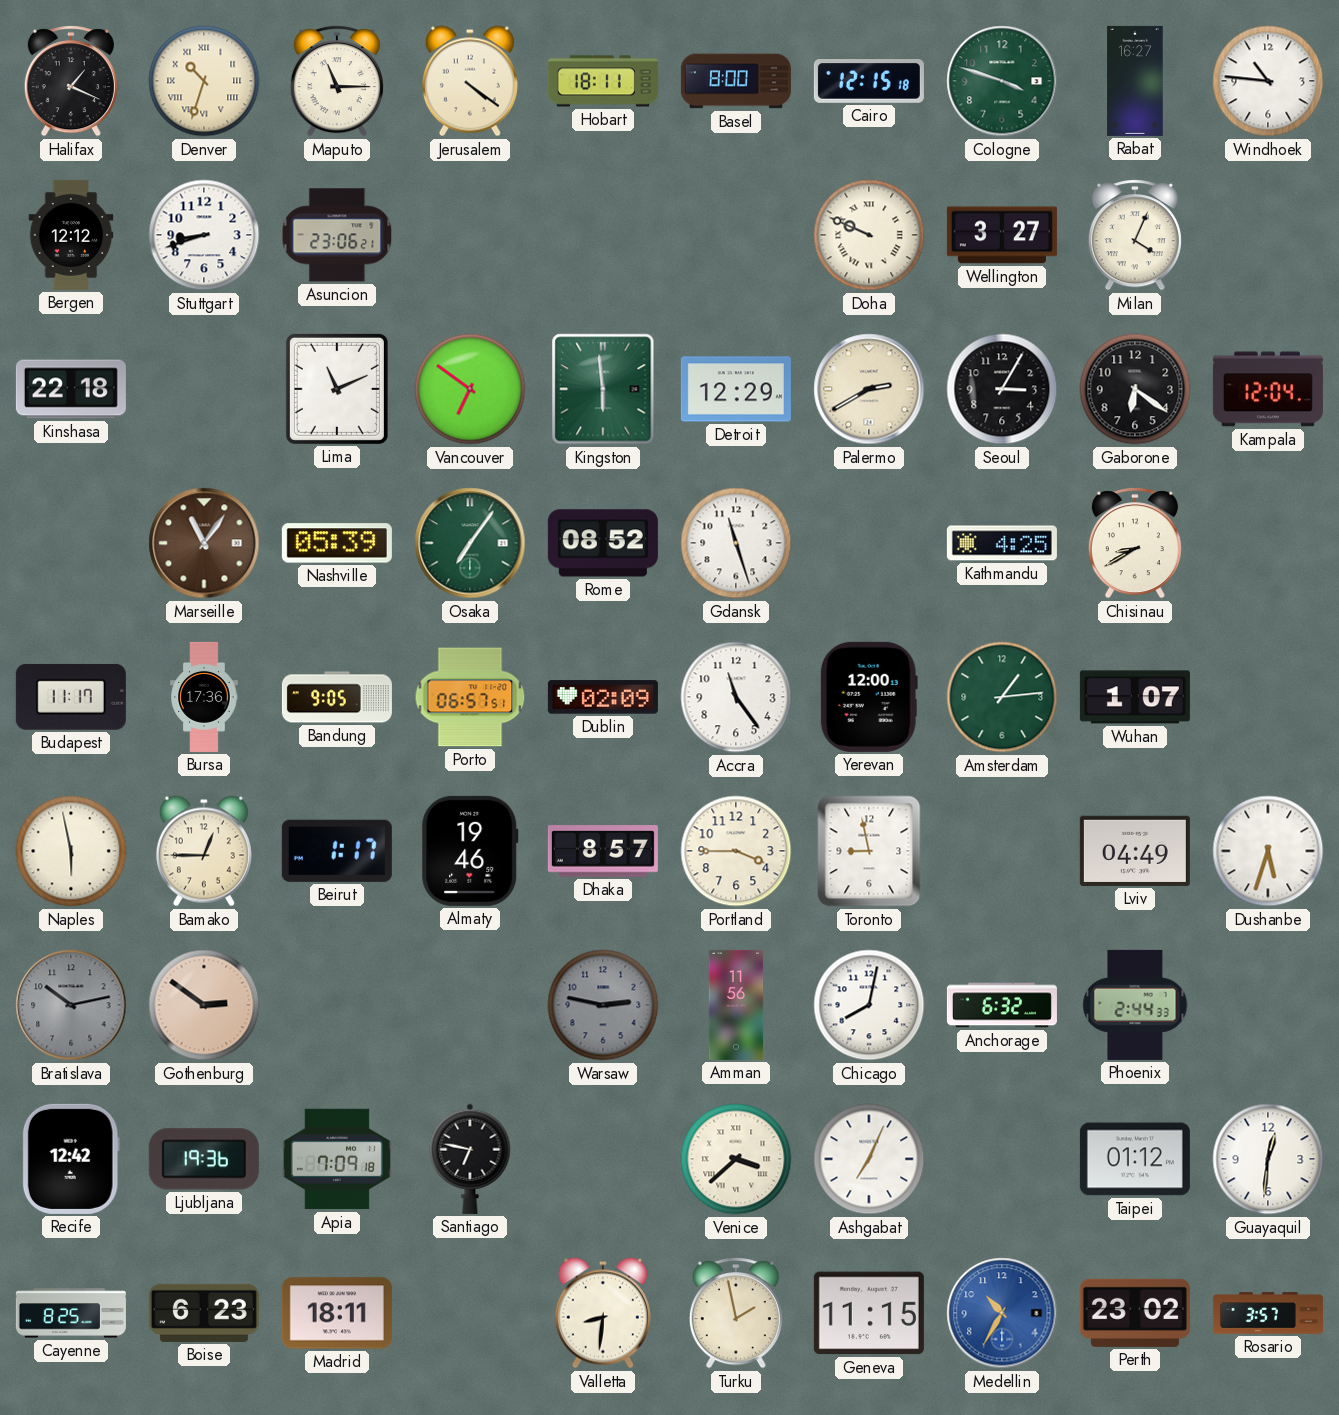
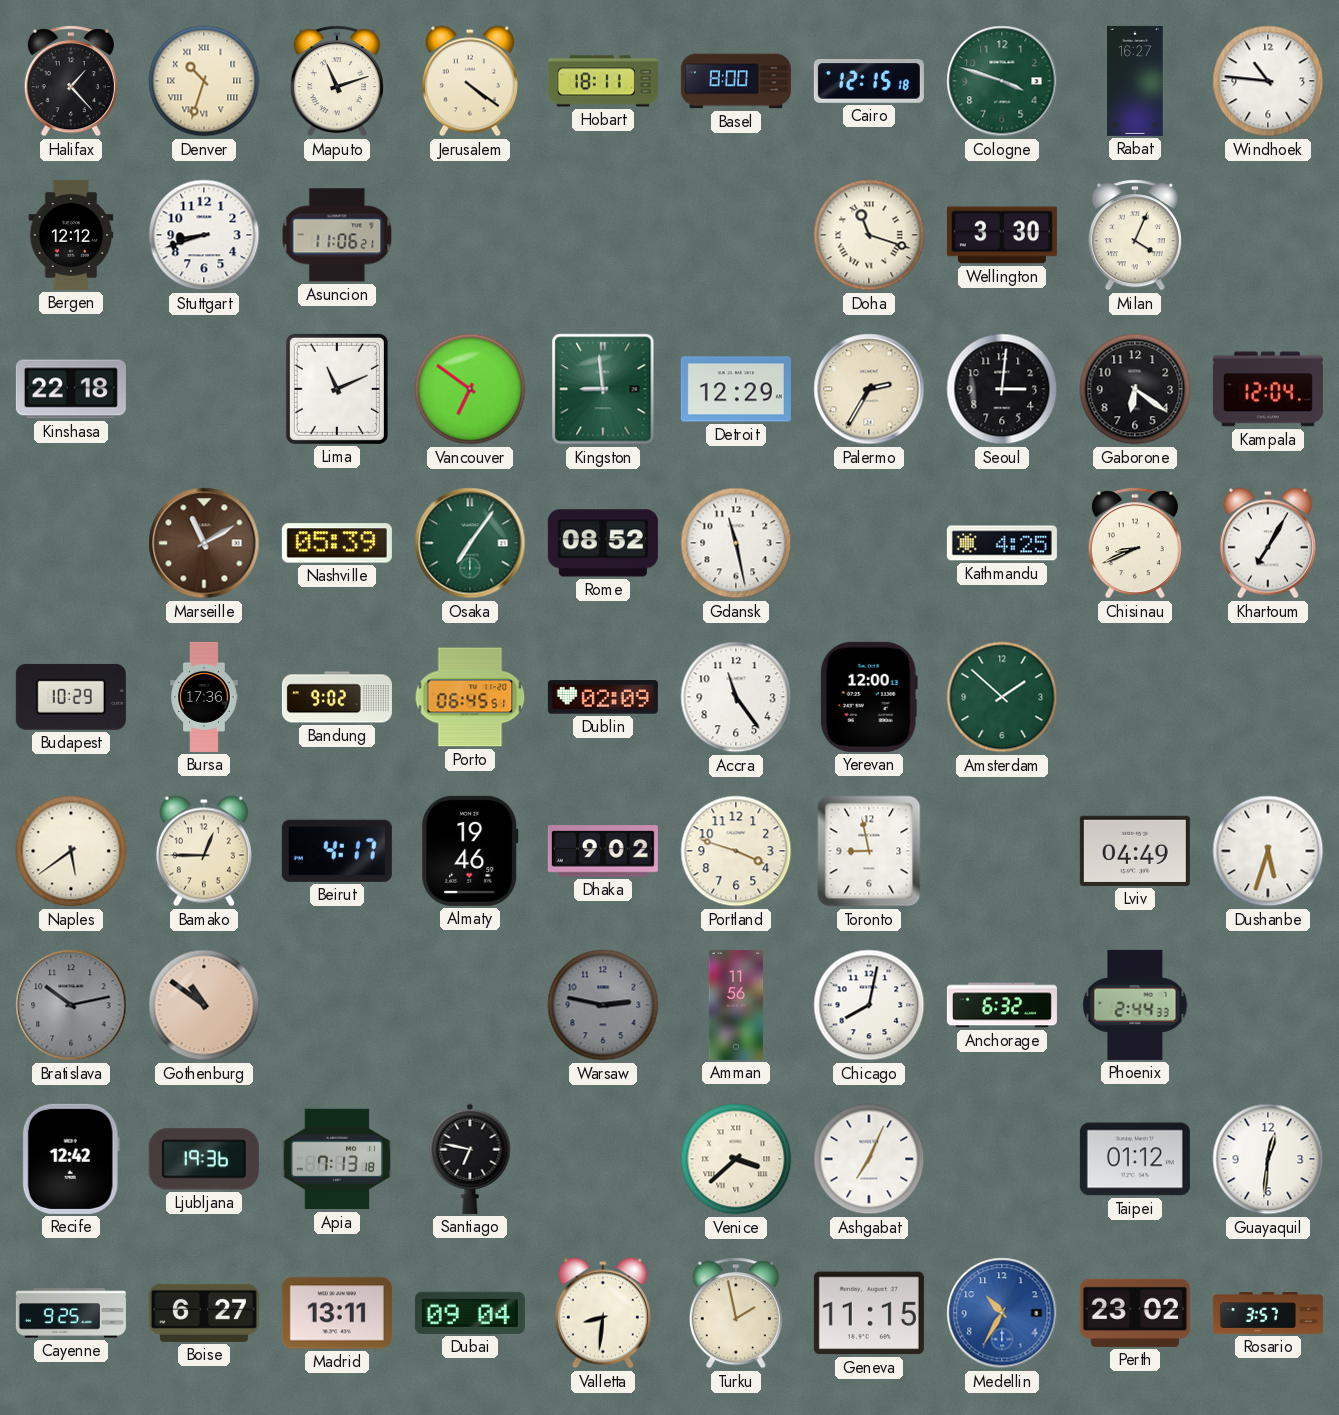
Halifax: 1:19 -> 1:23 (71, 81)
Maputo: 11:15 -> 11:12 (337, 81)
Asuncion: 23:06 -> 11:06 (337, 235)
Doha: 9:49 -> 11:18 (869, 235)
Wellington: 3:27 -> 3:30 (1002, 235)
Kingston: 5:59 -> 8:59 (603, 389)
Palermo: 2:40 -> 2:35 (869, 389)
Seoul: 3:05 -> 3:01 (1002, 389)
Marseille: 11:06 -> 11:10 (204, 543)
Gdansk: 11:27 -> 11:28 (736, 543)
Chisinau: 8:40 -> 8:41 (1135, 543)
Khartoum: none -> 7:05 (1268, 543)
Budapest: 11:17 -> 10:29 (71, 697)
Bandung: 9:05 -> 9:02 (337, 697)
Porto: 06:57 -> 06:45 (470, 697)
Amsterdam: 1:14 -> 1:52 (1002, 697)
Wuhan: 1:07 -> none (1135, 697)
Naples: 5:58 -> 5:39 (71, 851)
Beirut: 1:17 -> 4:17 (337, 851)
Dhaka: 8:57 -> 9:02 (603, 851)
Portland: 3:45 -> 3:48 (736, 851)
Gothenburg: 2:51 -> 10:51 (204, 1005)
Apia: 7:09 -> 7:13 (337, 1159)
Cayenne: 8:25 -> 9:25 (71, 1313)
Boise: 6:23 -> 6:27 (204, 1313)
Madrid: 18:11 -> 13:11 (337, 1313)
Dubai: none -> 09:04 (470, 1313)
